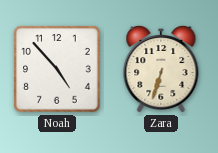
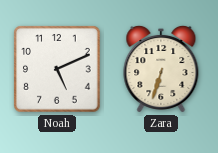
Noah: 4:53 -> 5:11 (57, 69)
